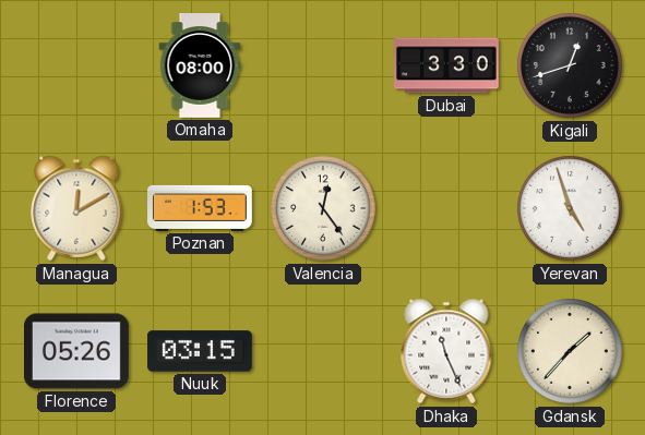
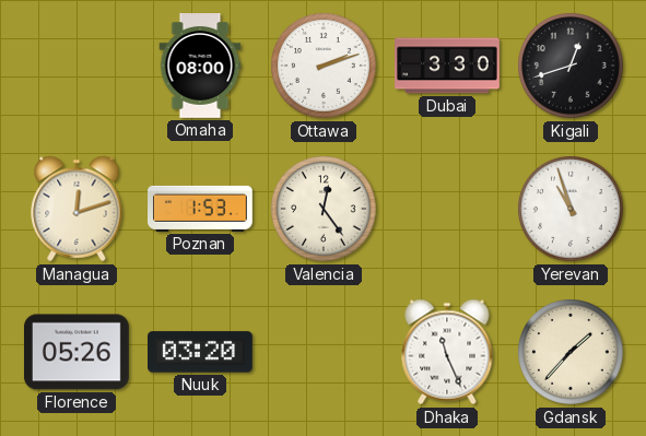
Ottawa: none -> 2:12 (325, 67)
Managua: 12:10 -> 12:12 (77, 209)
Yerevan: 4:57 -> 10:57 (572, 210)
Nuuk: 03:15 -> 03:20 (201, 352)
